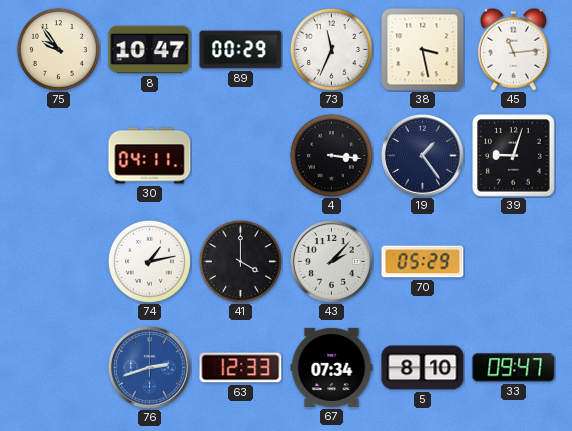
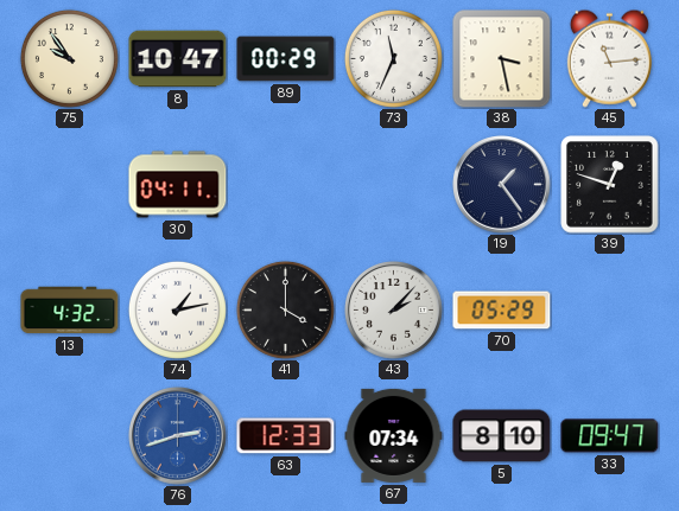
4: 3:16 -> none (331, 155)
39: 9:03 -> 12:48 (610, 185)
13: none -> 4:32 (70, 311)
